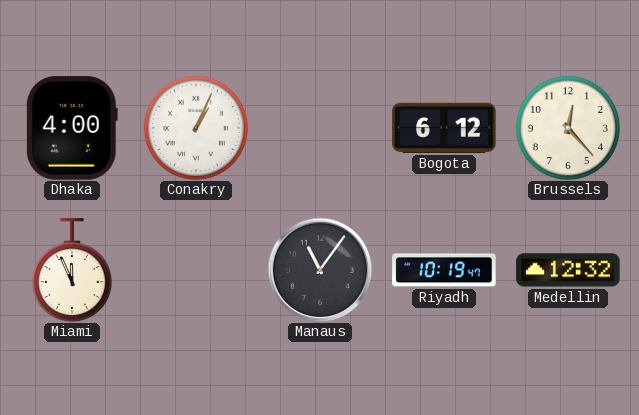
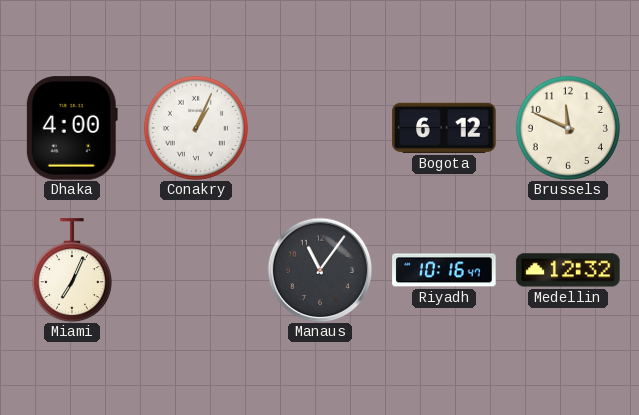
Brussels: 12:23 -> 11:49 (568, 128)
Miami: 11:56 -> 7:04 (72, 270)
Riyadh: 10:19 -> 10:16 (444, 270)
